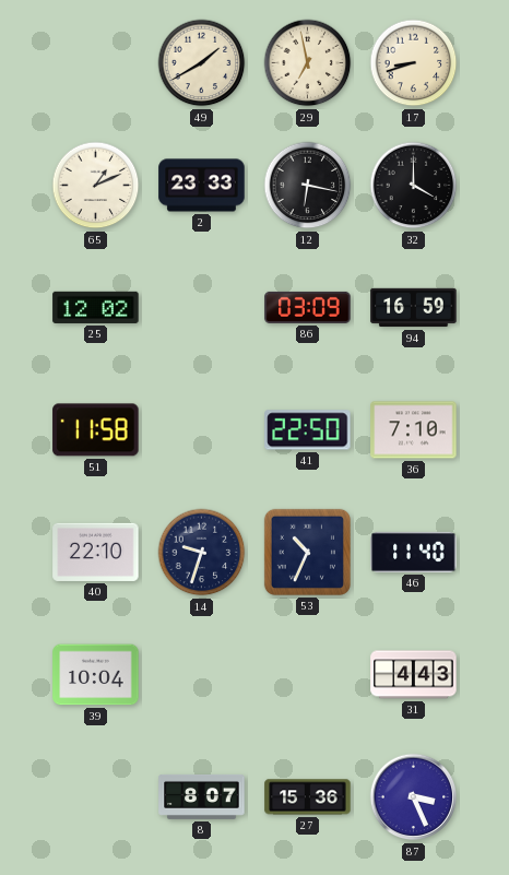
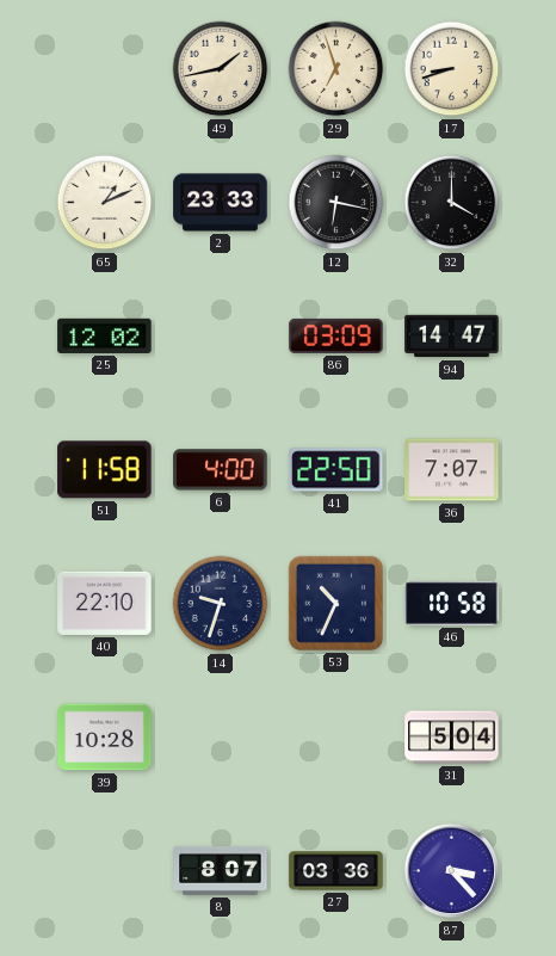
49: 1:40 -> 1:43 (221, 69)
29: 6:58 -> 6:57 (336, 69)
94: 16:59 -> 14:47 (452, 337)
6: none -> 4:00 (221, 470)
36: 7:10 -> 7:07 (452, 470)
46: 11:40 -> 10:58 (452, 603)
39: 10:04 -> 10:28 (105, 738)
31: 4:43 -> 5:04 (452, 738)
27: 15:36 -> 03:36 (336, 871)
87: 3:26 -> 3:23 (452, 871)
